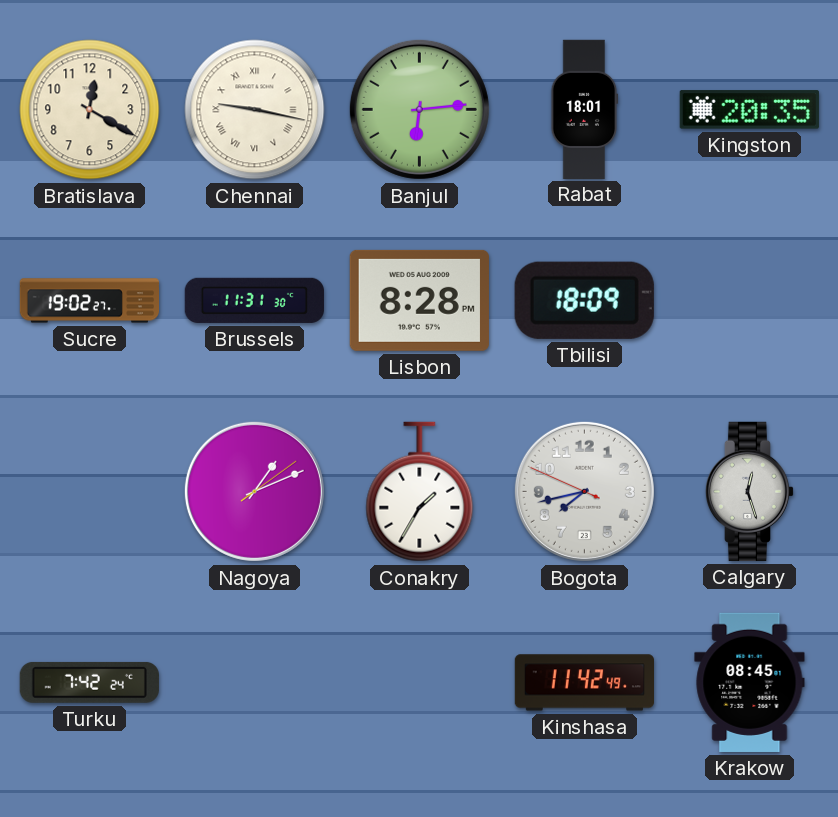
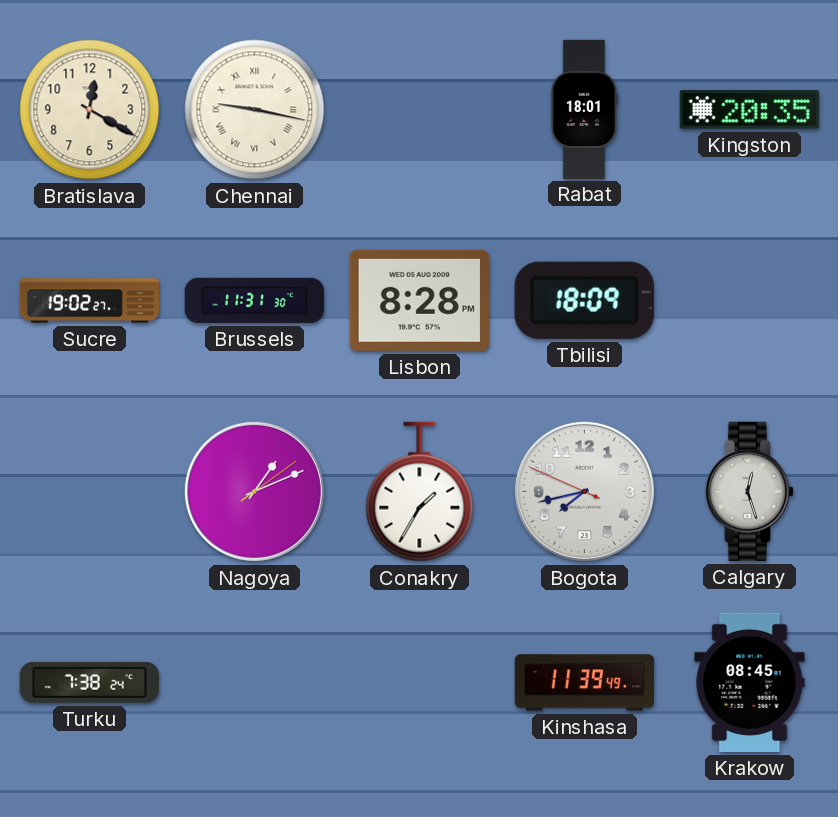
Banjul: 6:14 -> none (419, 109)
Turku: 7:42 -> 7:38 (89, 682)
Kinshasa: 11:42 -> 11:39 (584, 683)
